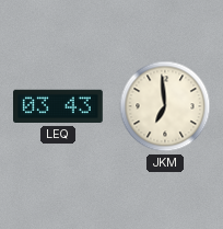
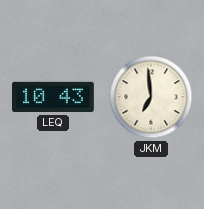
LEQ: 03:43 -> 10:43 (54, 97)
